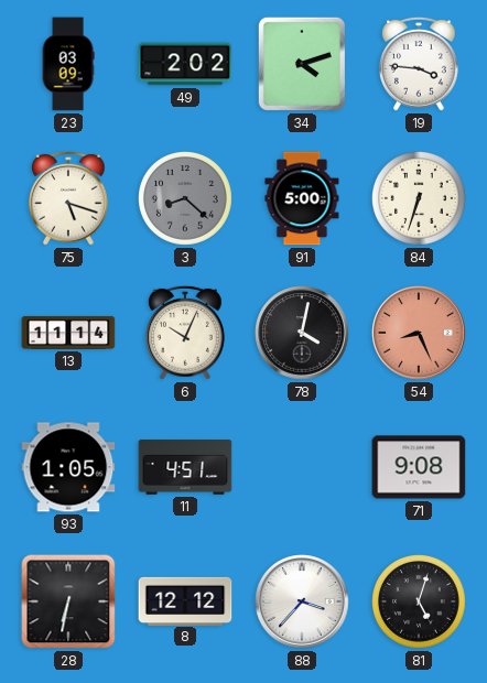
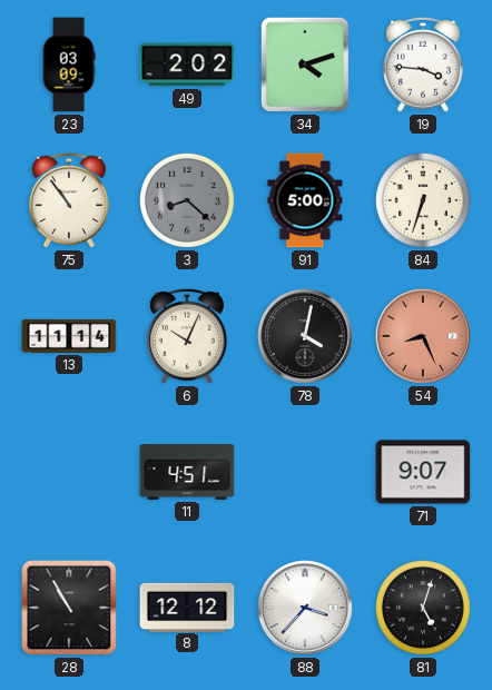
75: 5:18 -> 10:54 (70, 200)
93: 1:05 -> none (68, 467)
71: 9:08 -> 9:07 (423, 472)
28: 6:32 -> 10:55 (69, 608)
